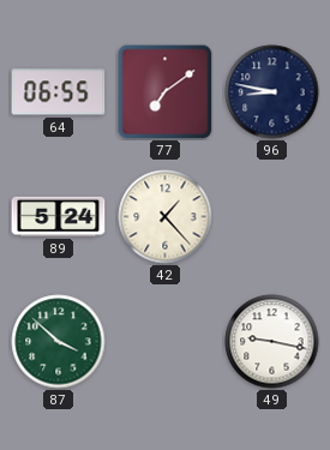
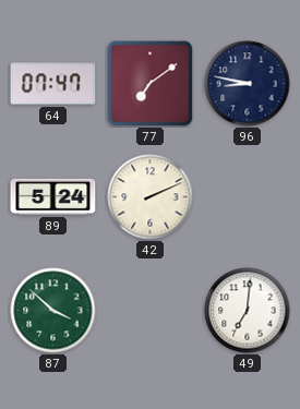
64: 06:55 -> 07:47 (53, 84)
42: 1:23 -> 2:11 (151, 197)
49: 9:17 -> 7:01 (248, 311)
